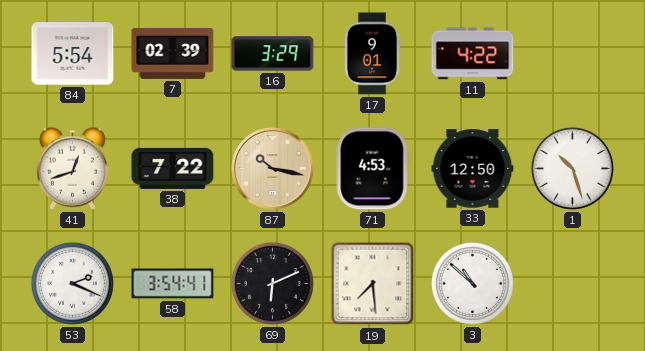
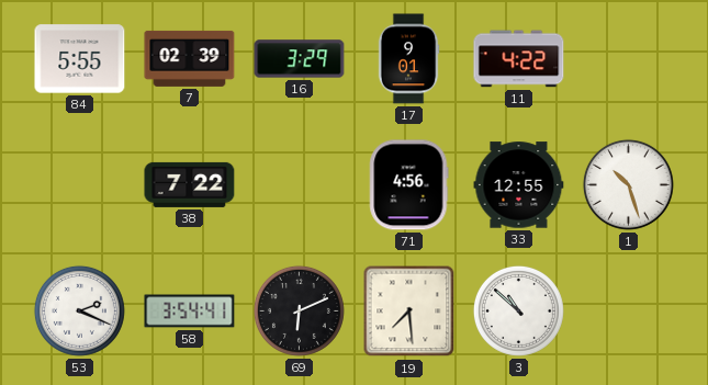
84: 5:54 -> 5:55 (80, 59)
41: 12:42 -> none (72, 168)
87: 10:17 -> none (273, 169)
71: 4:53 -> 4:56 (409, 185)
33: 12:50 -> 12:55 (519, 185)
